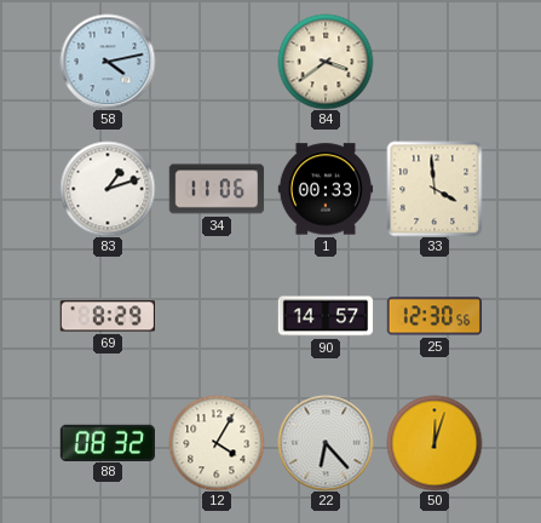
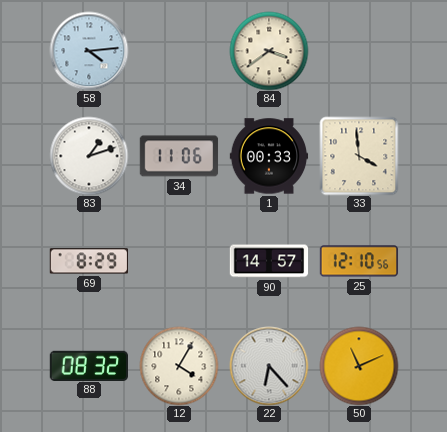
58: 4:13 -> 4:14 (89, 51)
25: 12:30 -> 12:10 (359, 261)
50: 12:03 -> 11:11 (359, 366)
